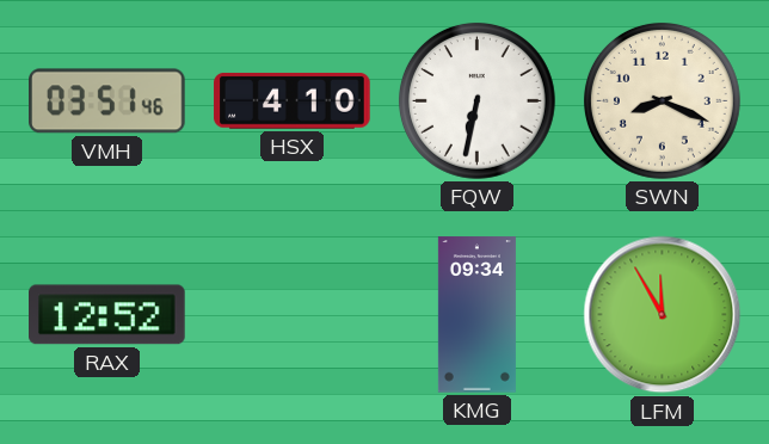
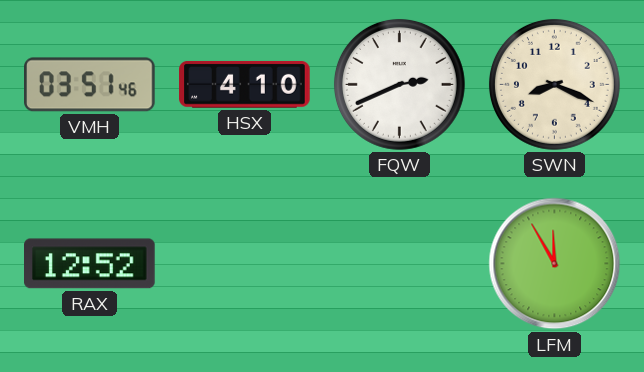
FQW: 6:32 -> 2:41 (399, 84)
KMG: 09:34 -> none (476, 315)
